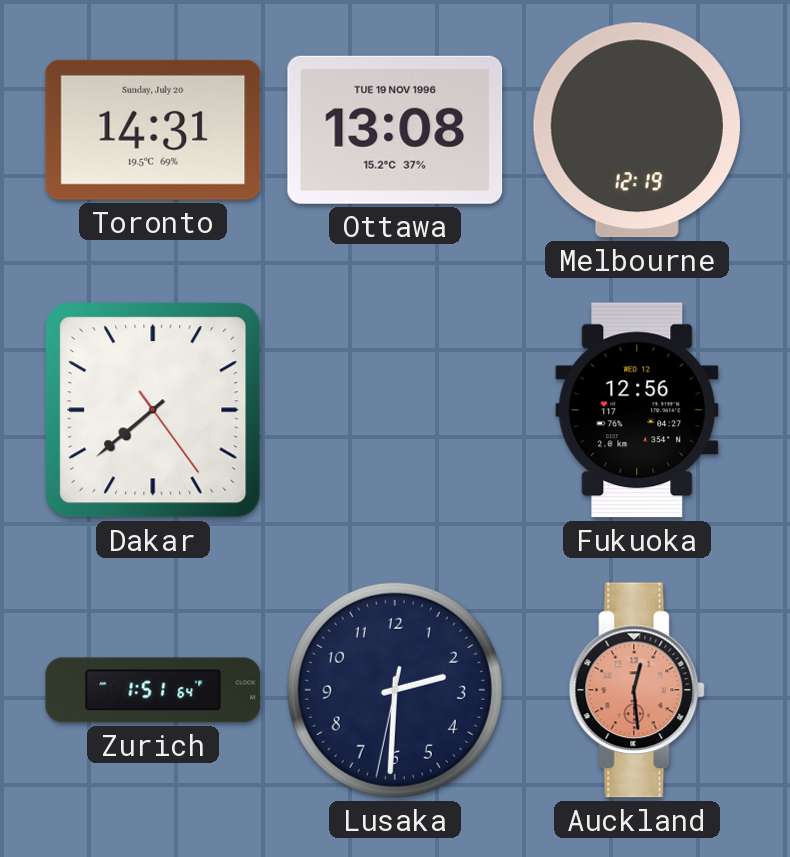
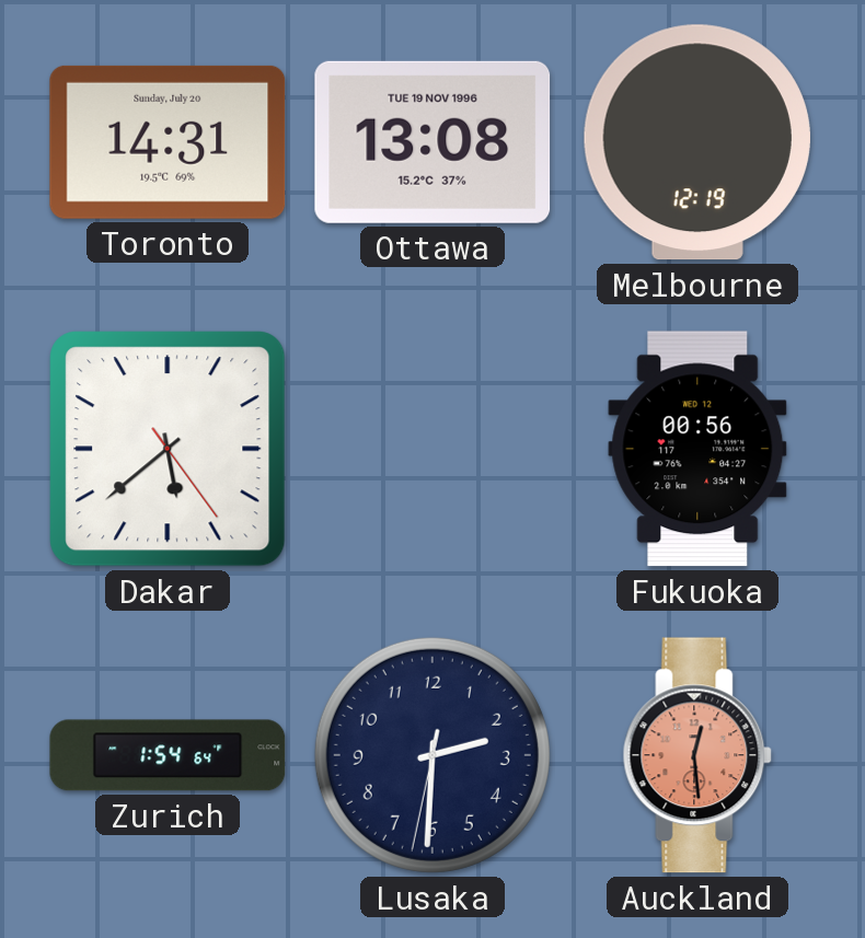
Dakar: 7:38 -> 5:38 (168, 449)
Fukuoka: 12:56 -> 00:56 (697, 449)
Zurich: 1:51 -> 1:54 (168, 755)
